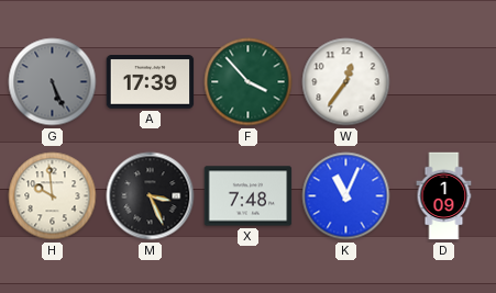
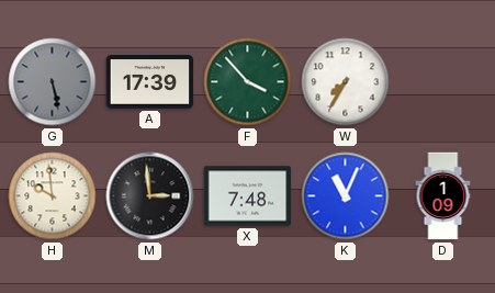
G: 5:26 -> 5:28 (53, 82)
W: 12:36 -> 7:35 (346, 82)
M: 3:26 -> 2:59 (150, 196)
